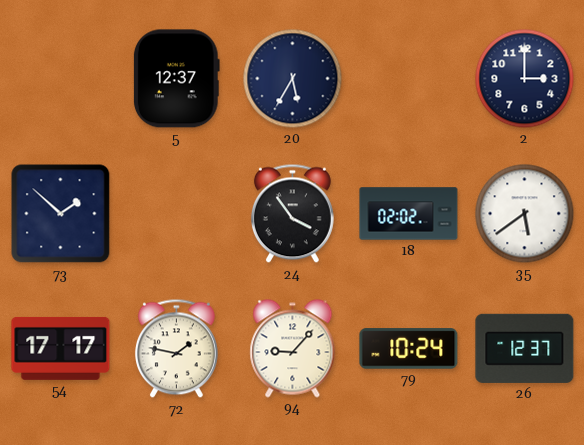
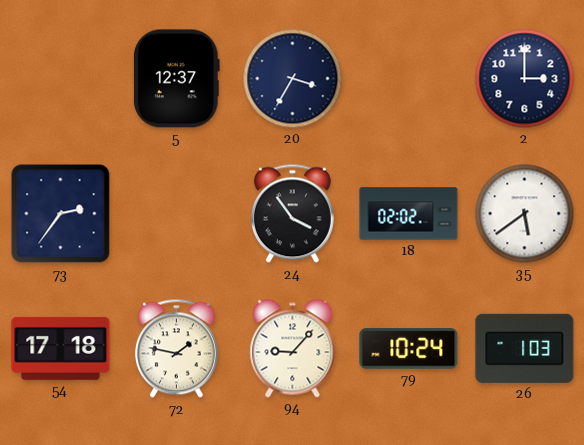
20: 5:35 -> 3:35 (293, 79)
73: 1:52 -> 2:36 (61, 214)
54: 17:17 -> 17:18 (61, 348)
26: 12:37 -> 1:03 (525, 348)
